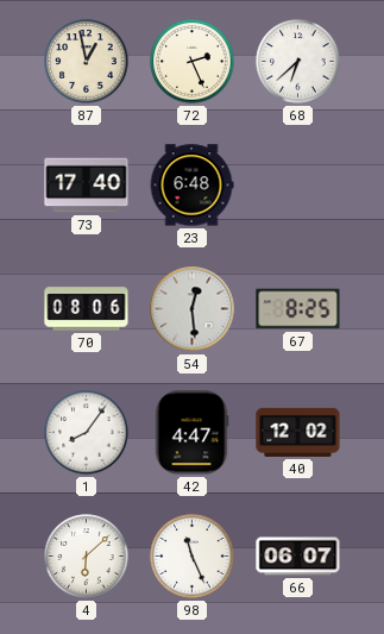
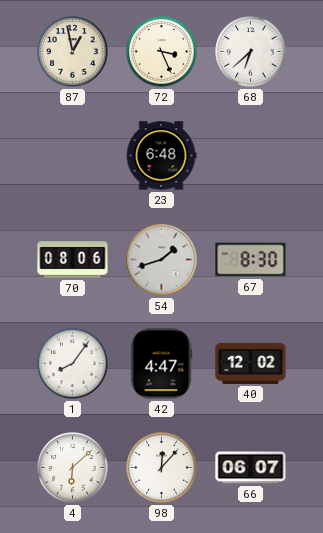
72: 2:26 -> 3:26 (162, 52)
73: 17:40 -> none (87, 186)
54: 12:29 -> 1:42 (162, 260)
67: 8:25 -> 8:30 (251, 260)
98: 11:26 -> 12:07 (162, 468)
